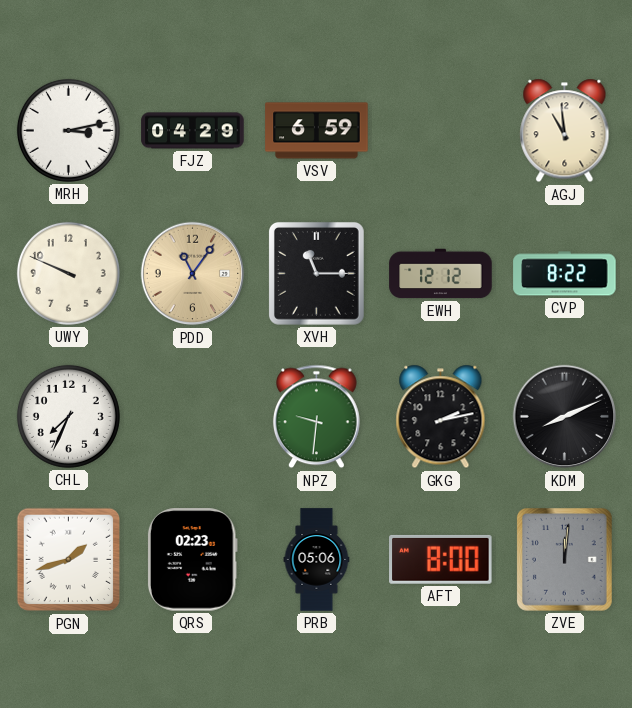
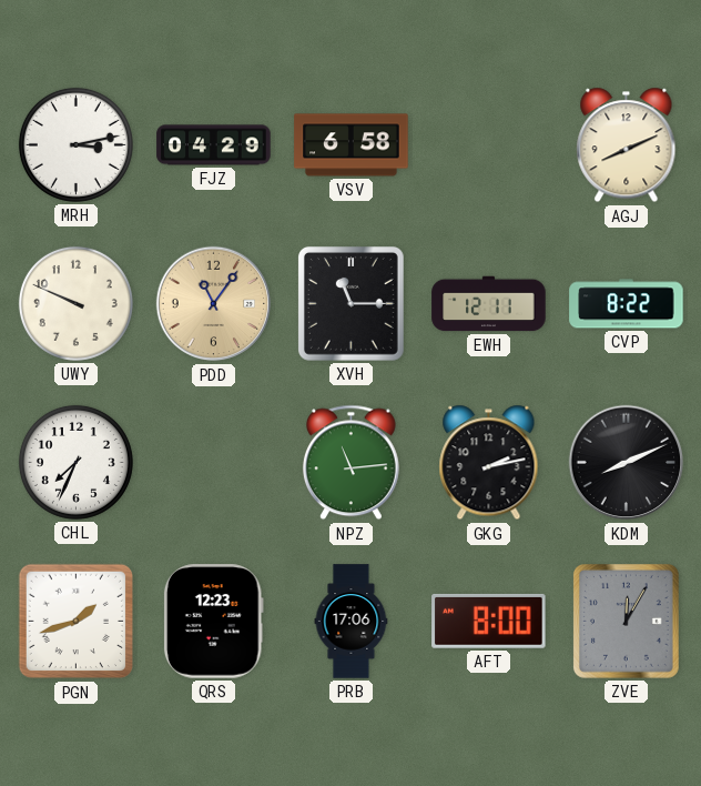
VSV: 6:59 -> 6:58 (352, 145)
AGJ: 10:59 -> 8:11 (627, 145)
EWH: 12:12 -> 12:11 (489, 304)
NPZ: 9:31 -> 11:14 (350, 463)
QRS: 02:23 -> 12:23 (213, 622)
PRB: 05:06 -> 17:06 (352, 622)
ZVE: 12:01 -> 12:05 (626, 621)
